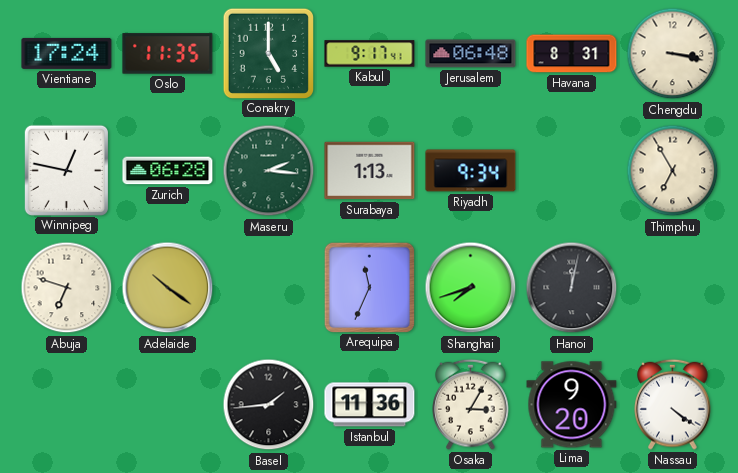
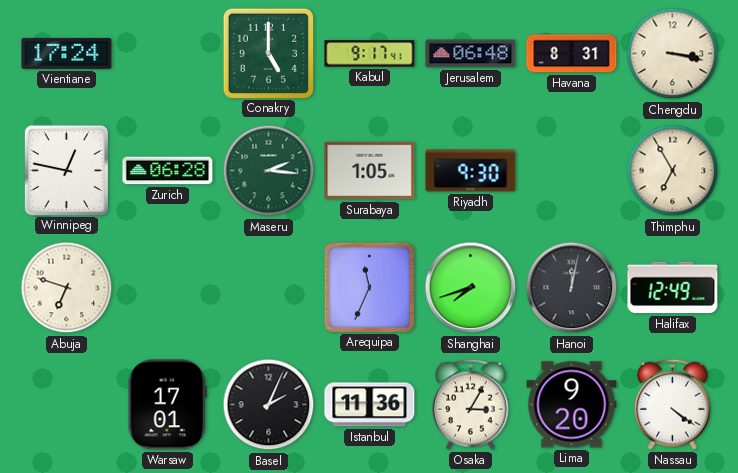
Oslo: 11:35 -> none (168, 54)
Surabaya: 1:13 -> 1:05 (370, 171)
Riyadh: 9:34 -> 9:30 (471, 171)
Adelaide: 10:21 -> none (168, 288)
Halifax: none -> 12:49 (673, 288)
Warsaw: none -> 17:01 (167, 405)
Basel: 1:44 -> 2:04 (269, 405)
